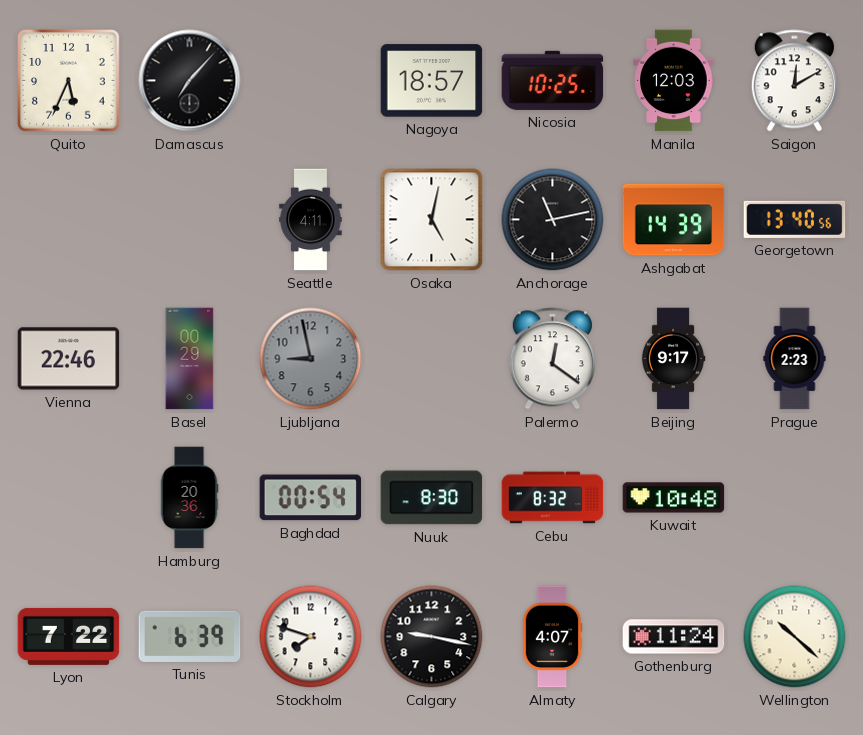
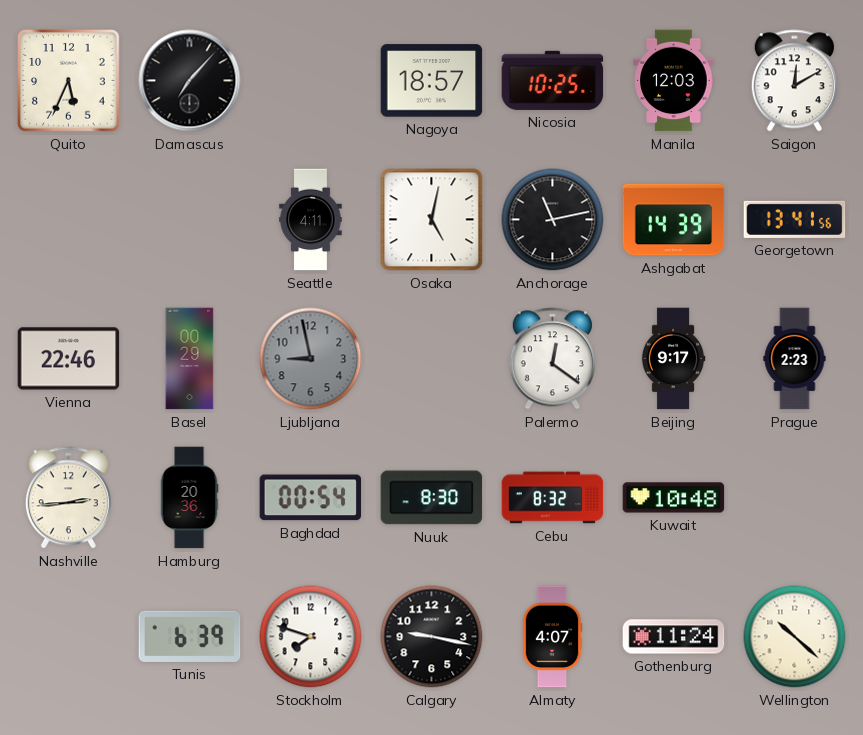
Georgetown: 13:40 -> 13:41 (795, 219)
Nashville: none -> 2:44 (68, 498)
Lyon: 7:22 -> none (69, 636)
